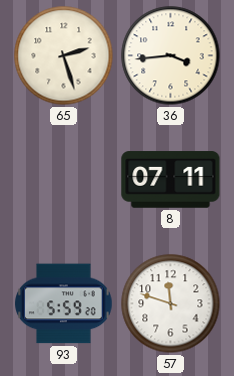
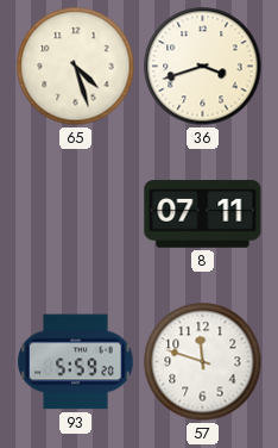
65: 2:27 -> 4:27 (76, 67)
36: 3:44 -> 3:42 (203, 67)
